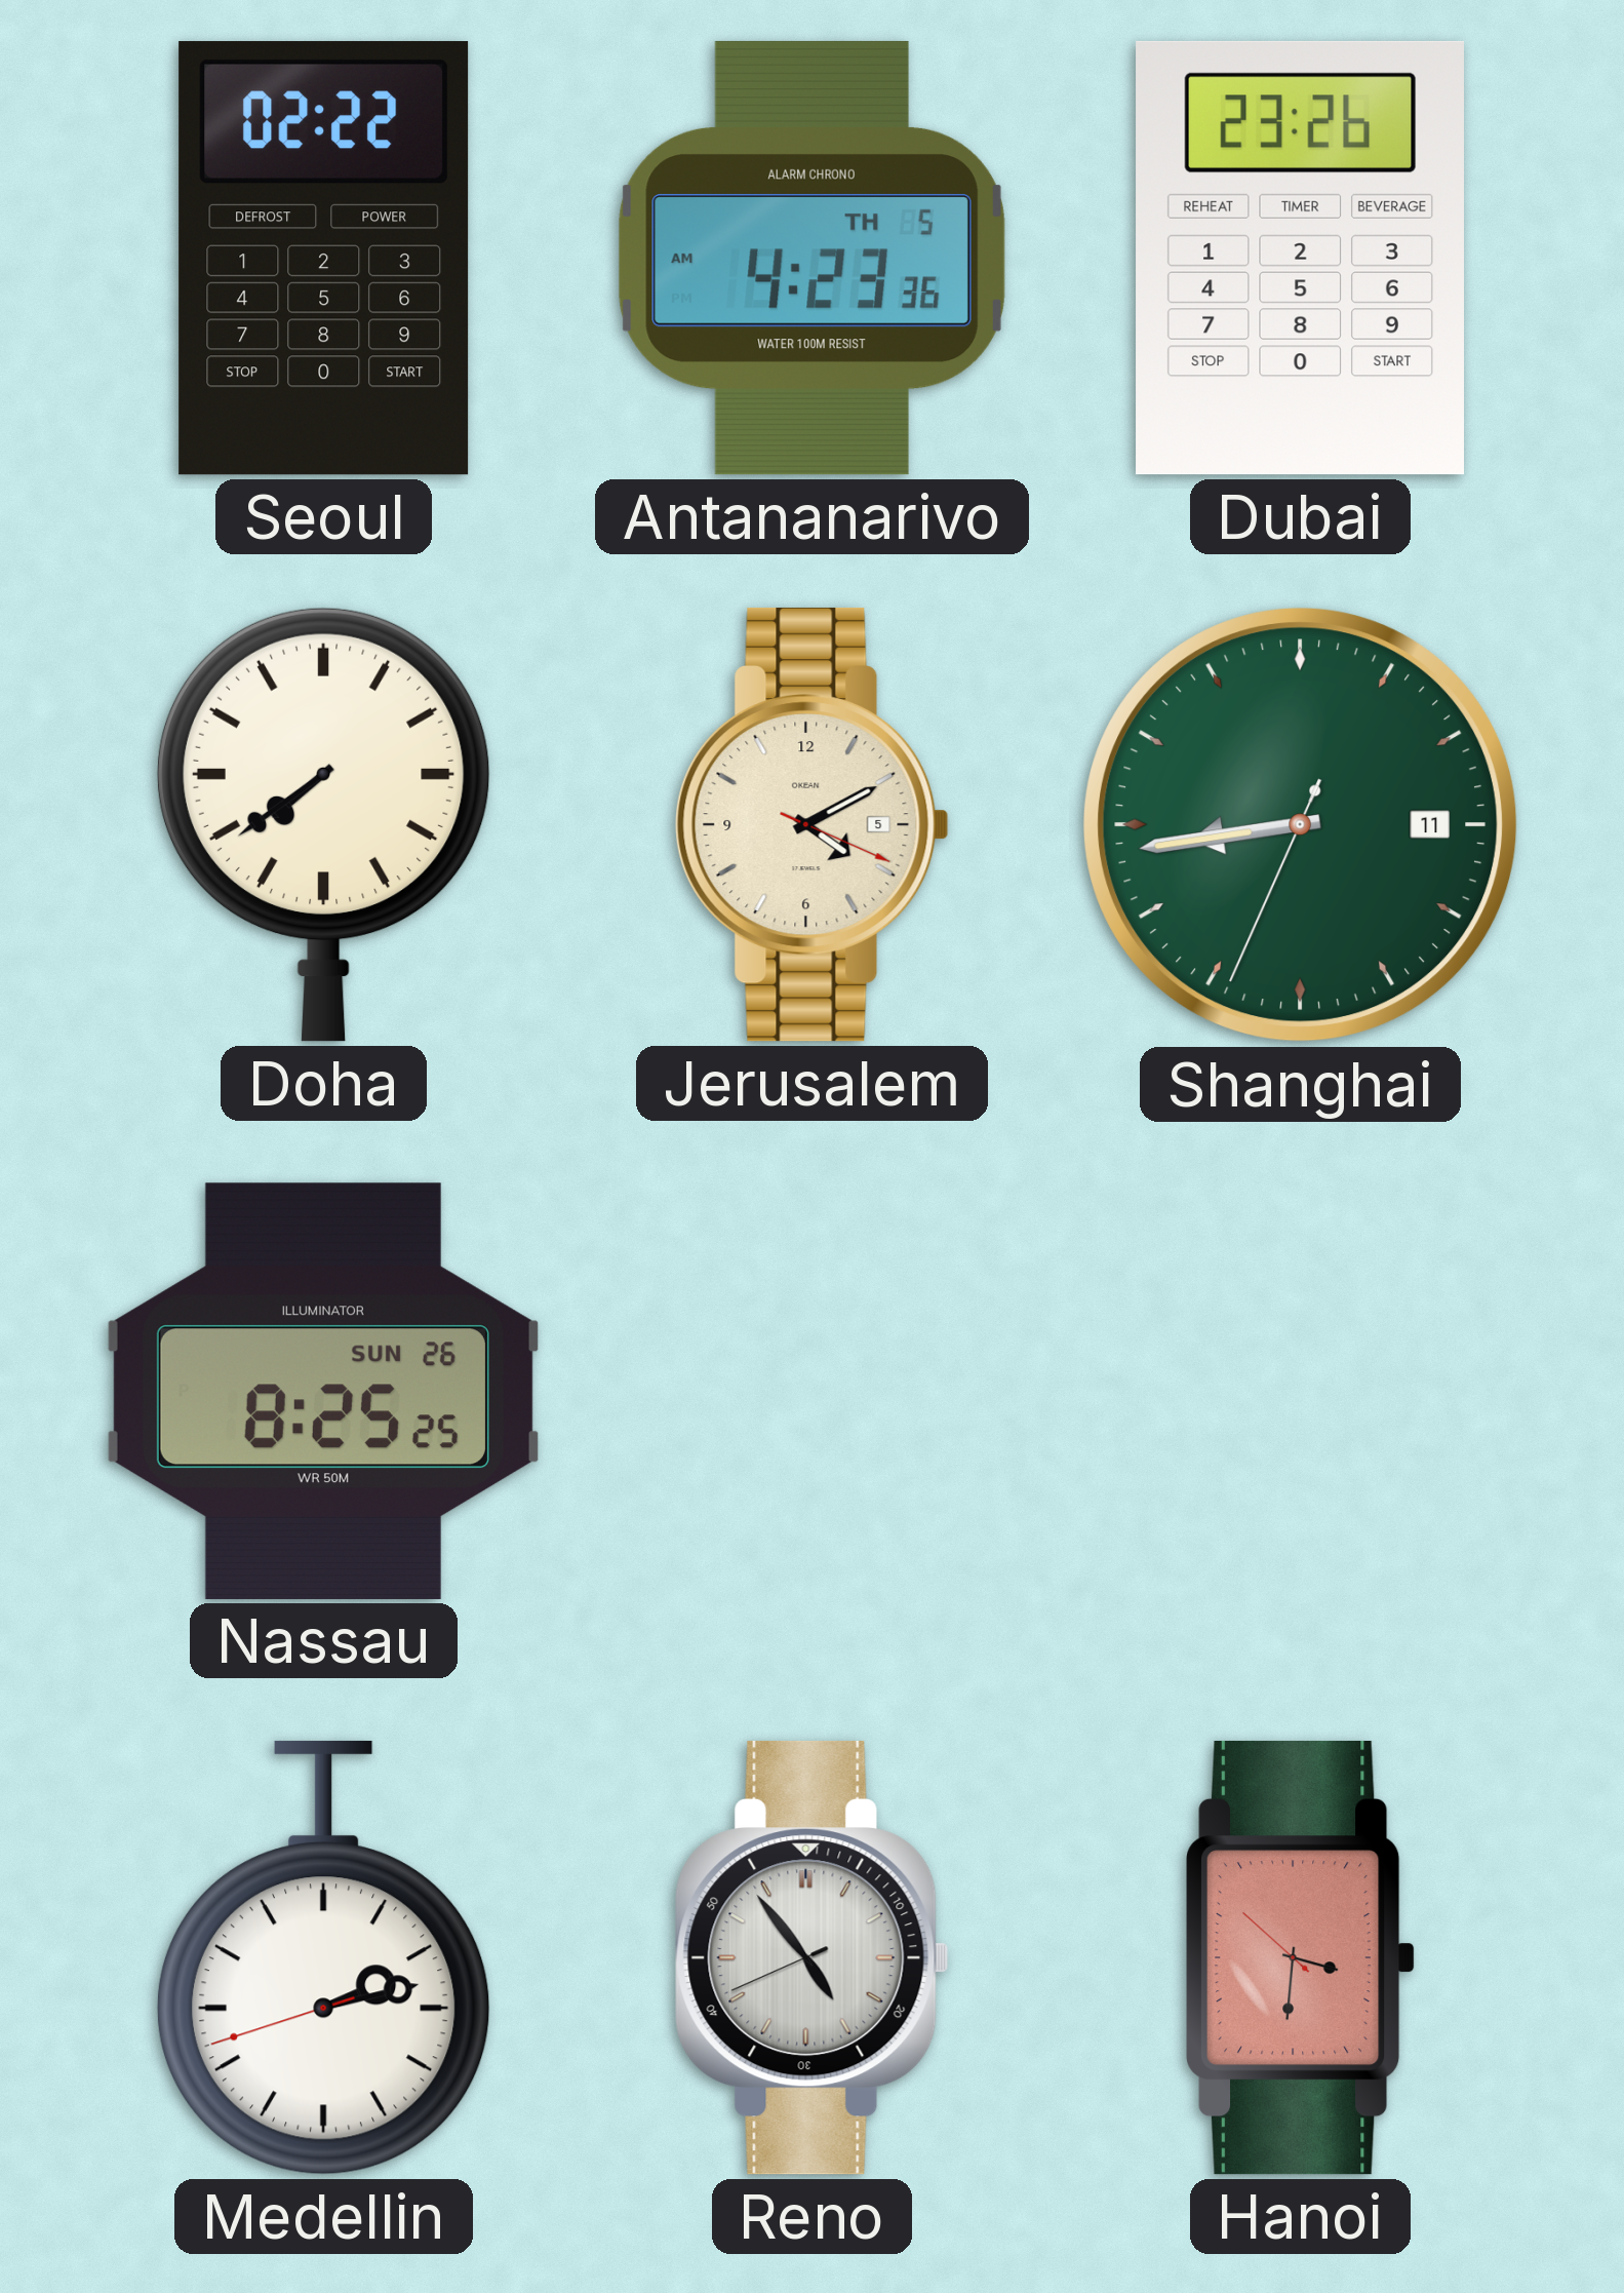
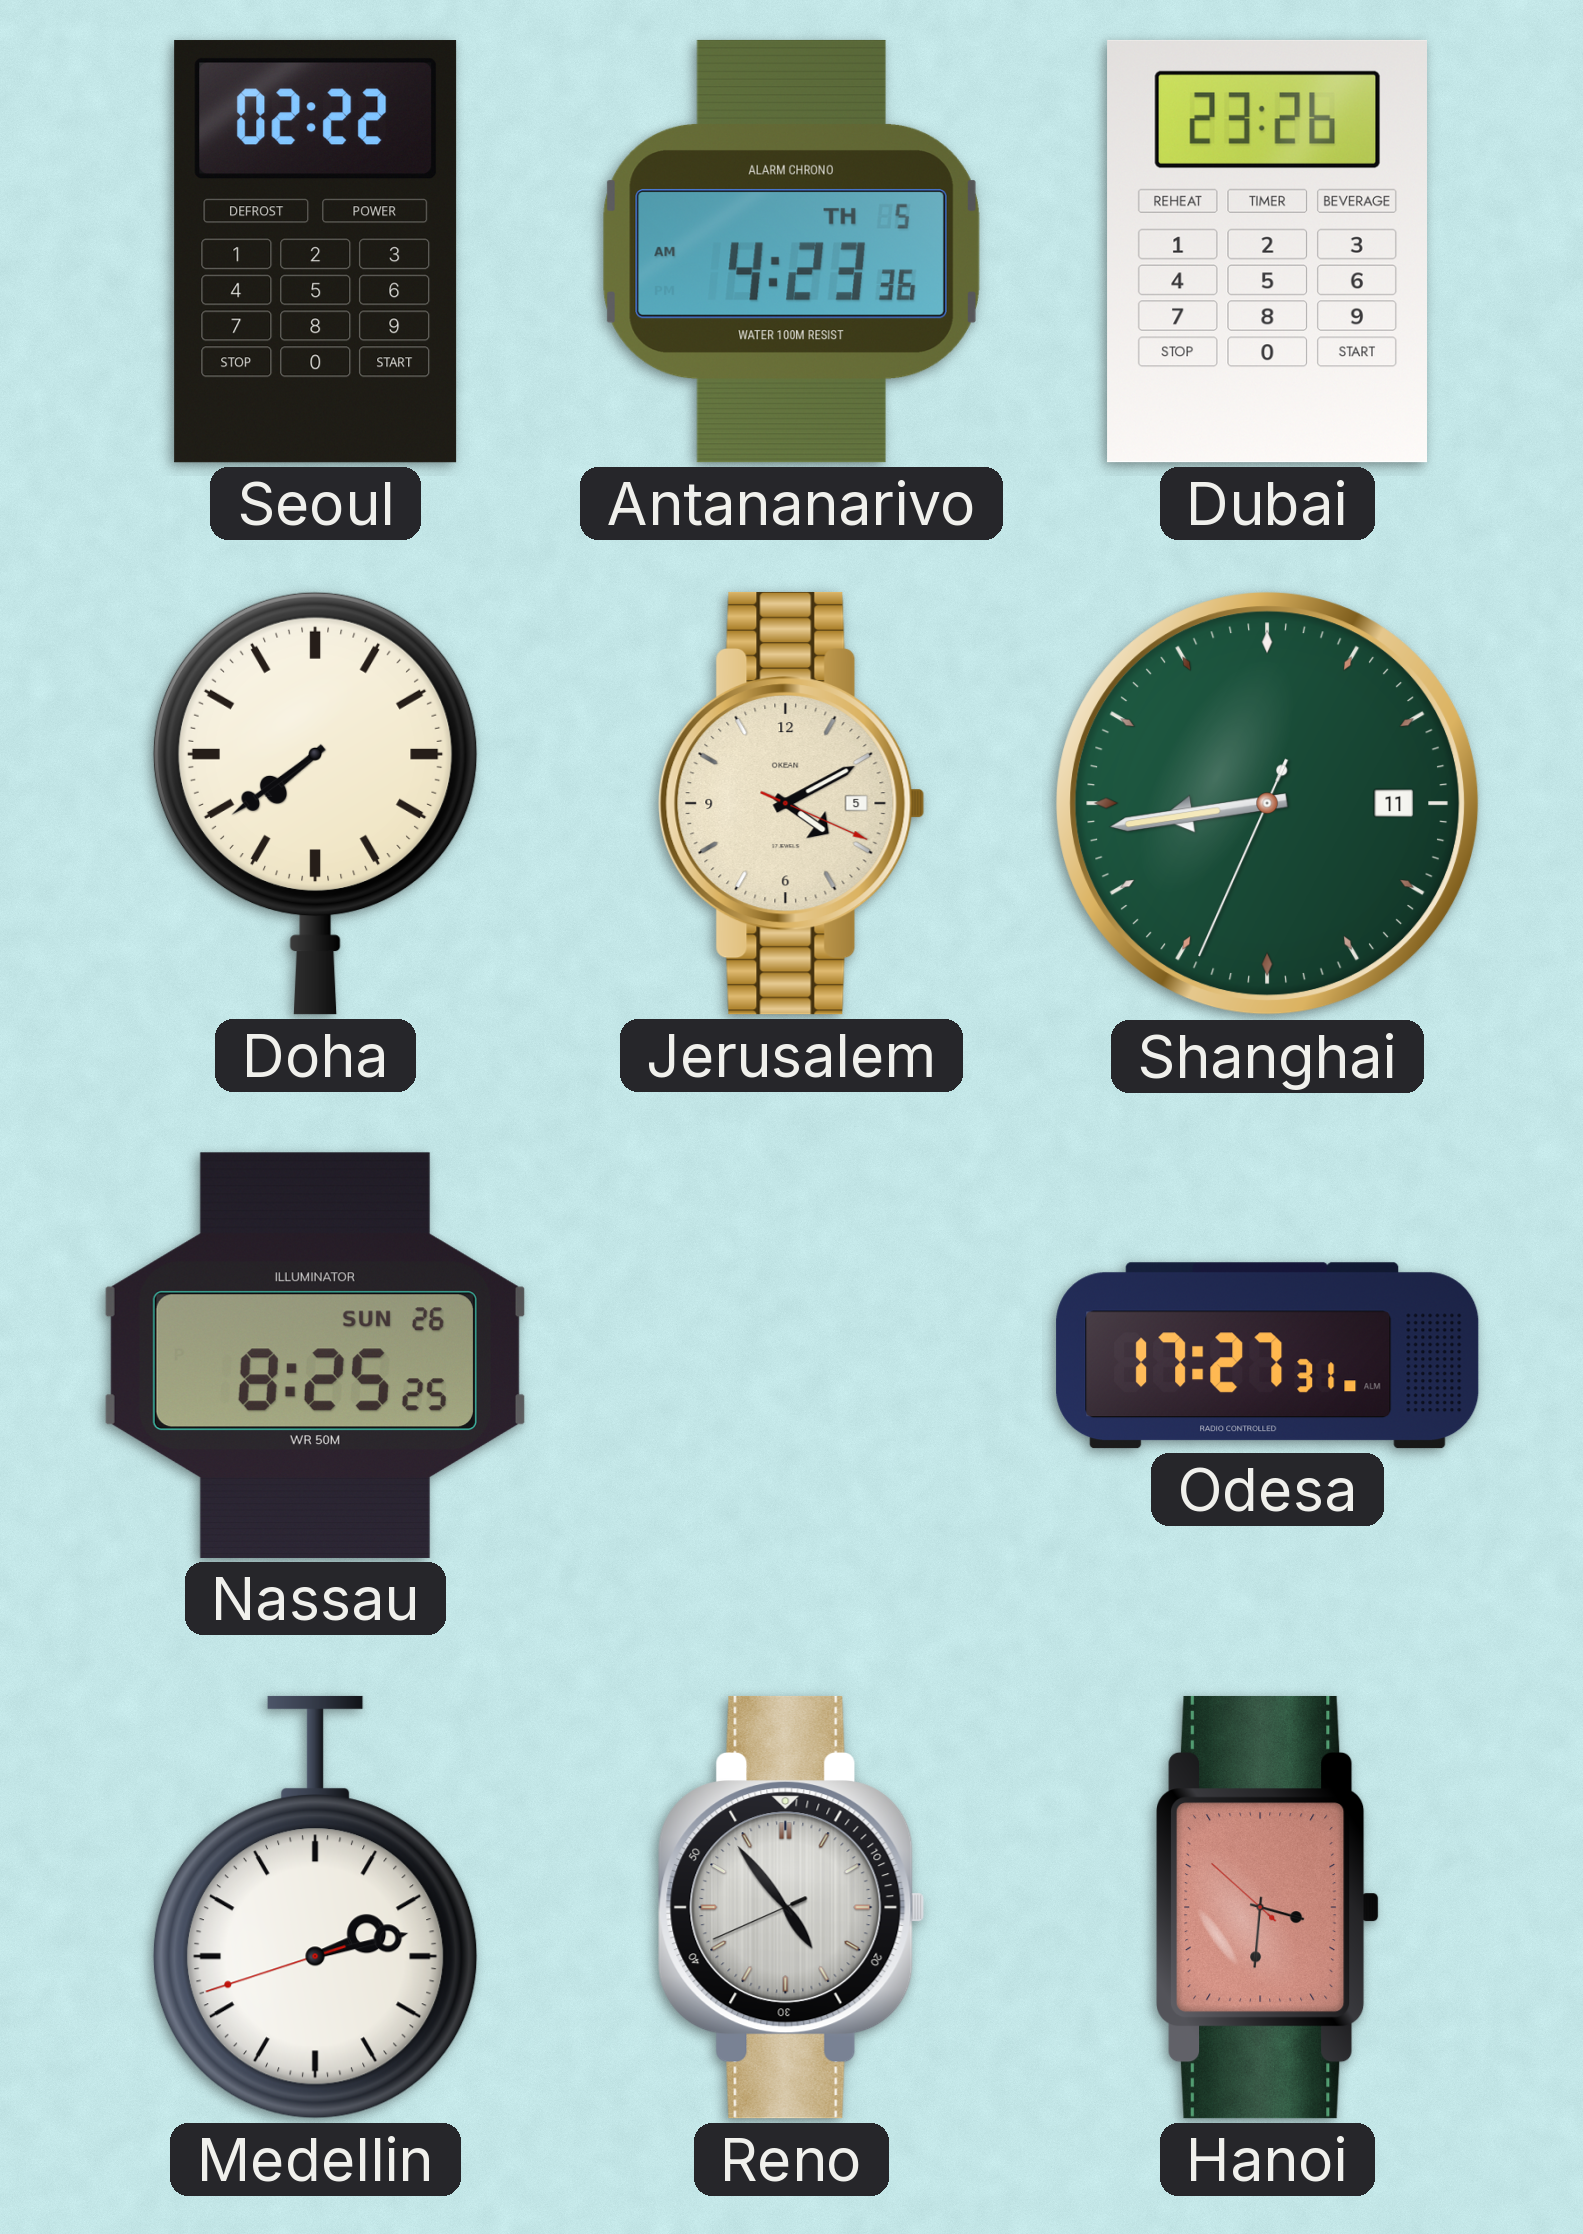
Odesa: none -> 17:27 (1268, 1356)
